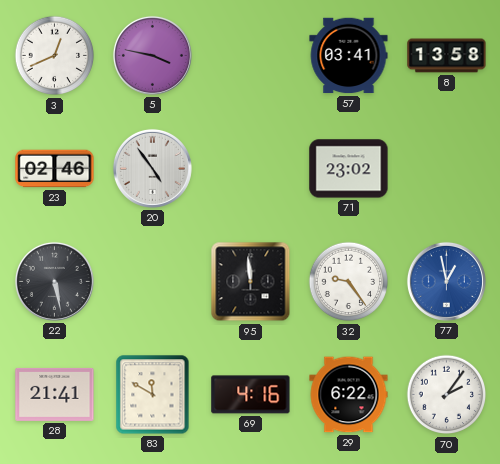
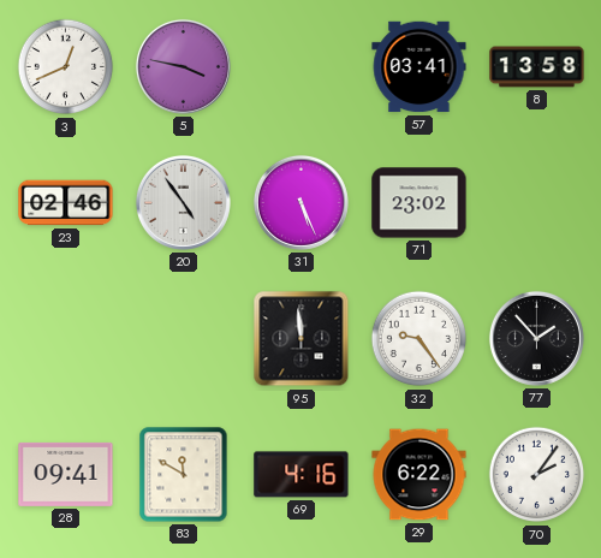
31: none -> 5:26 (300, 202)
22: 5:28 -> none (54, 281)
77: 12:58 -> 1:53 (536, 338)
77 dial: blue -> black (536, 338)
28: 21:41 -> 09:41 (66, 474)
